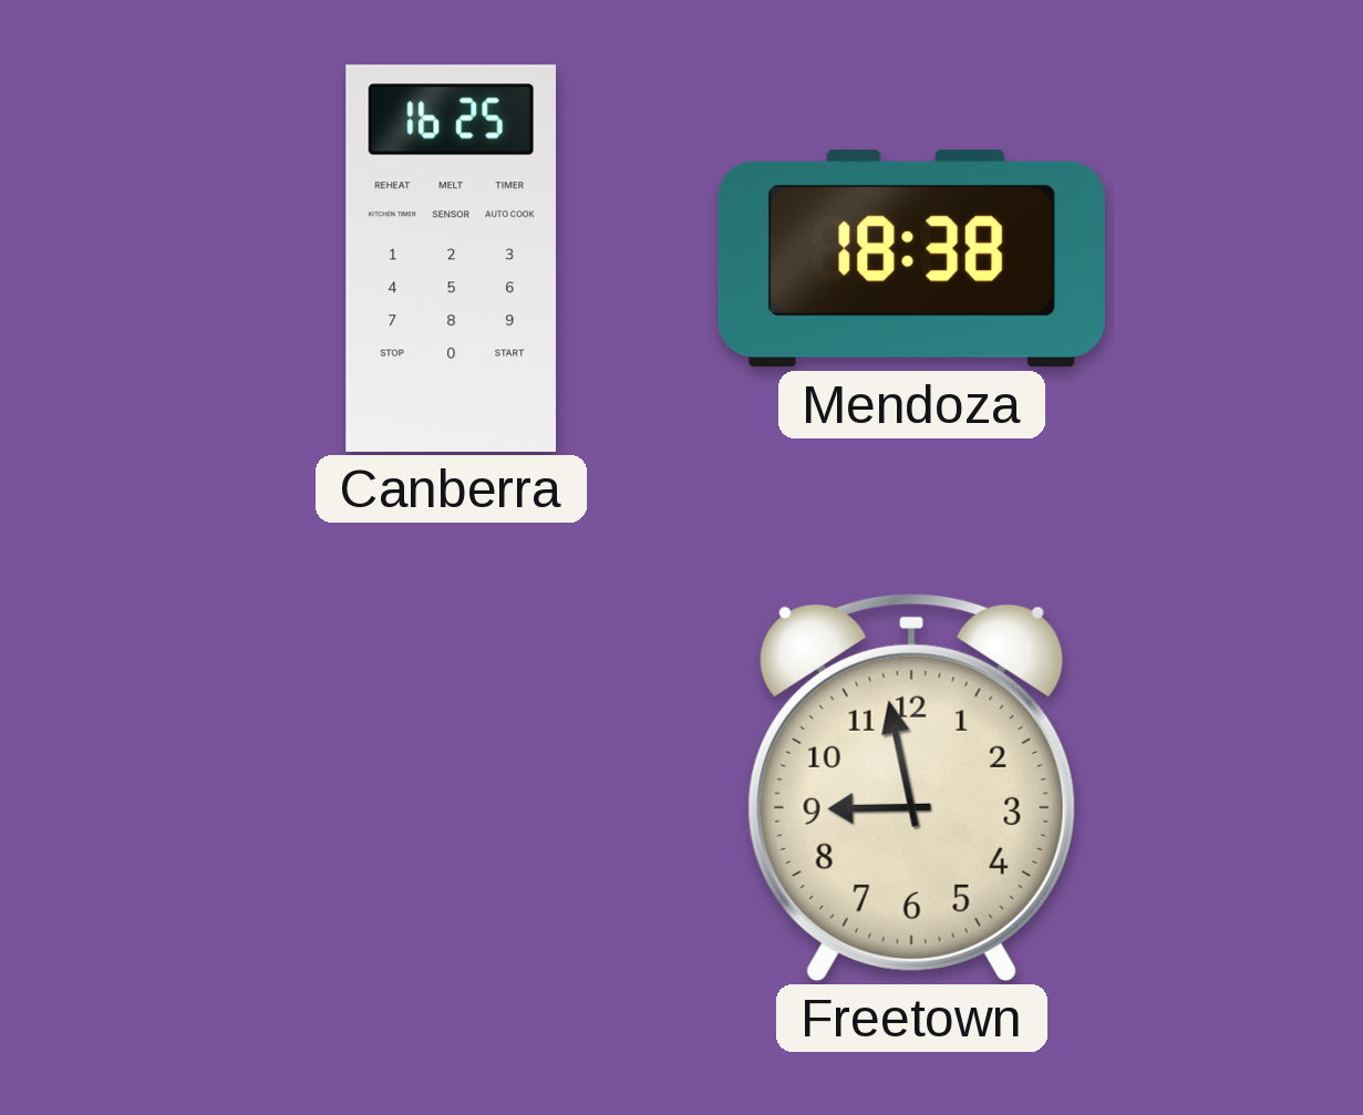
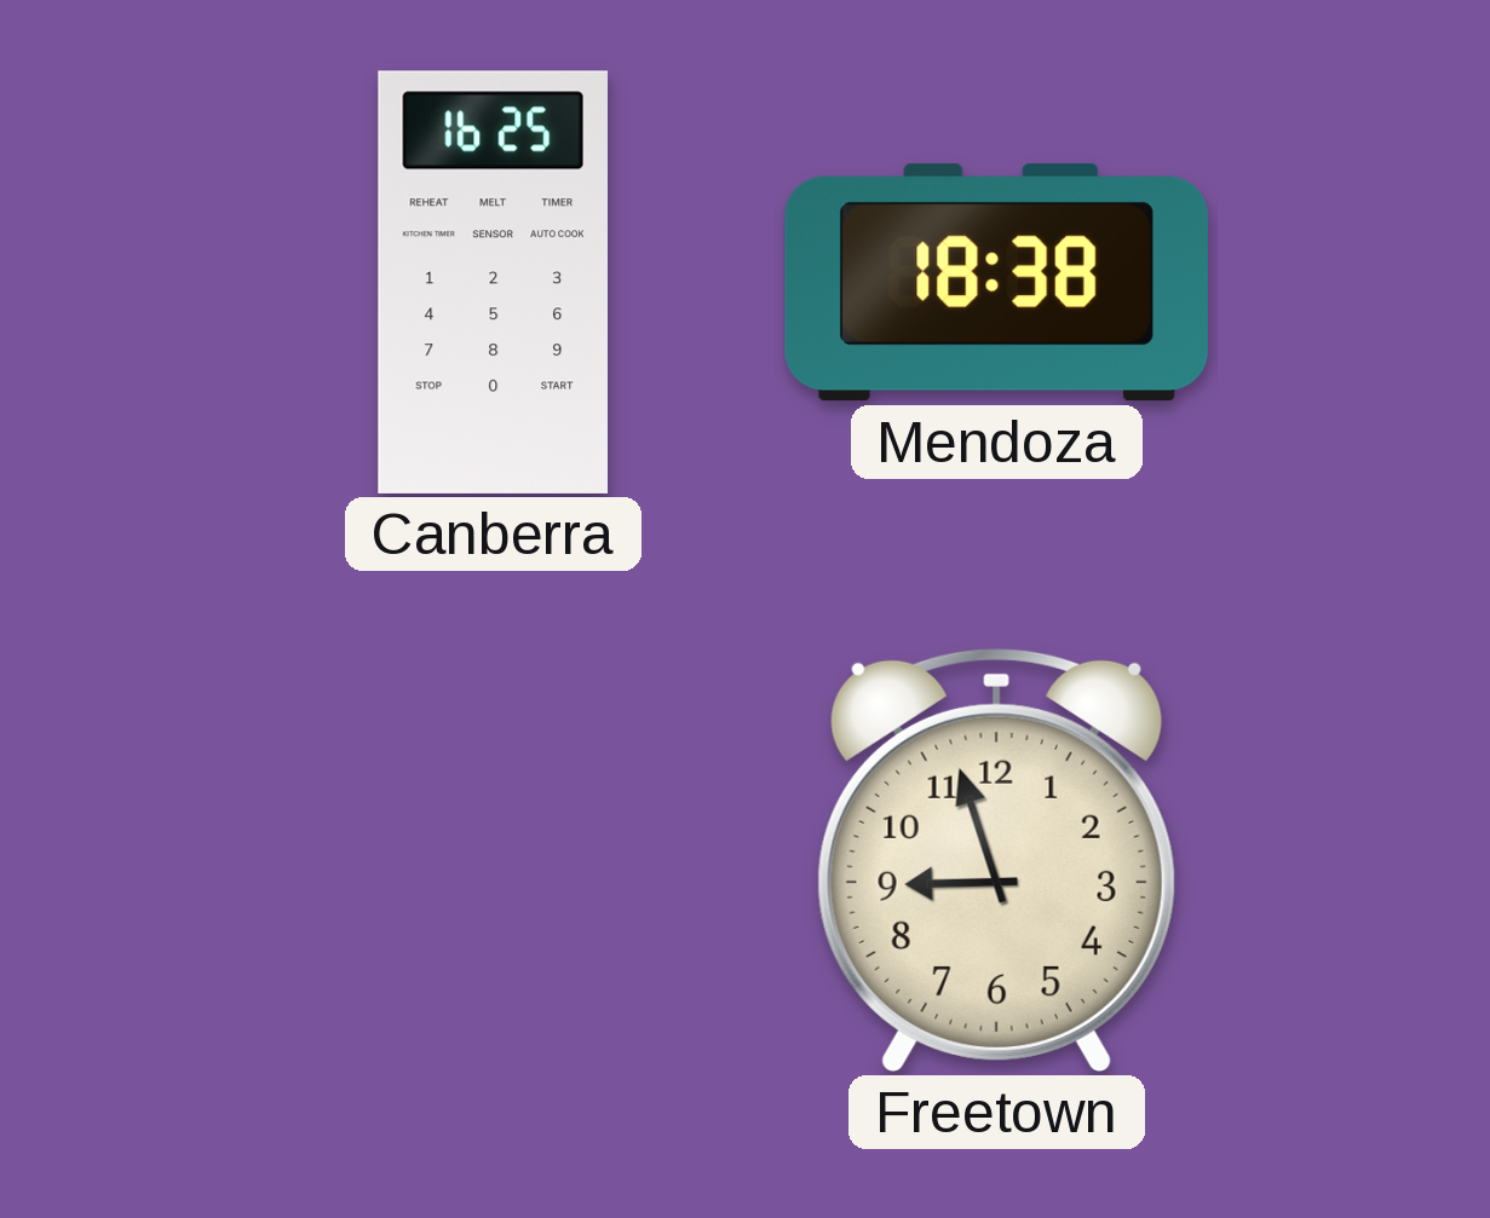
Freetown: 8:58 -> 8:57 (996, 860)
